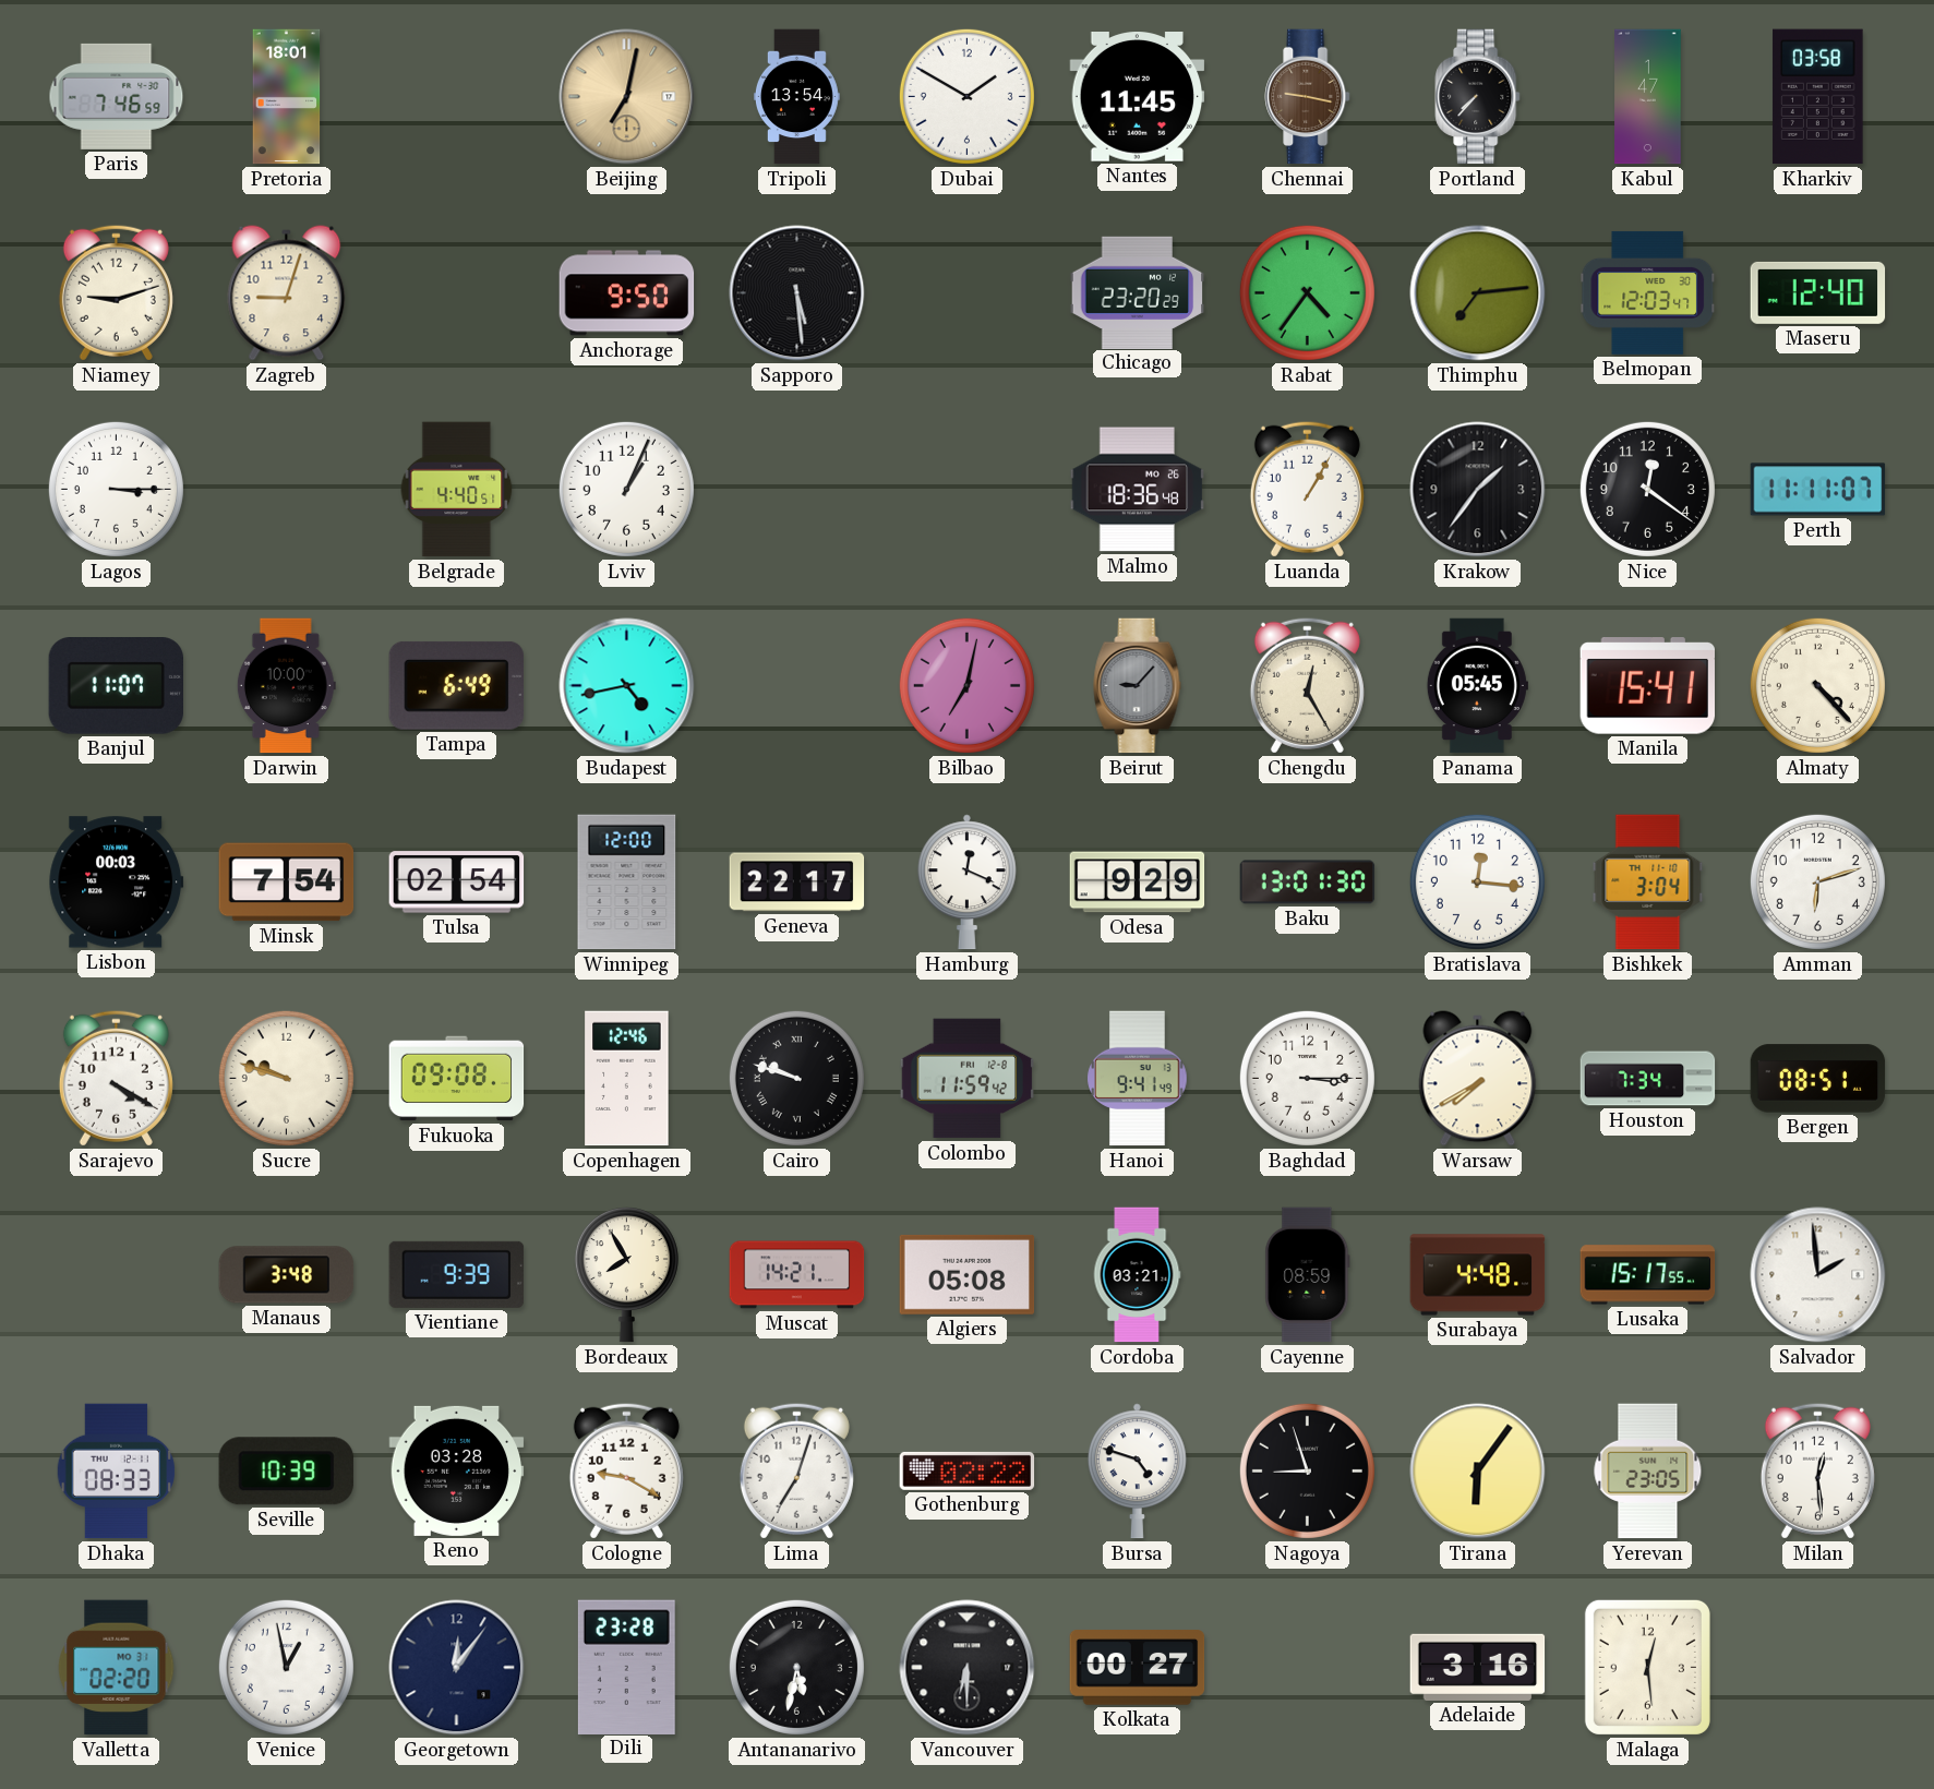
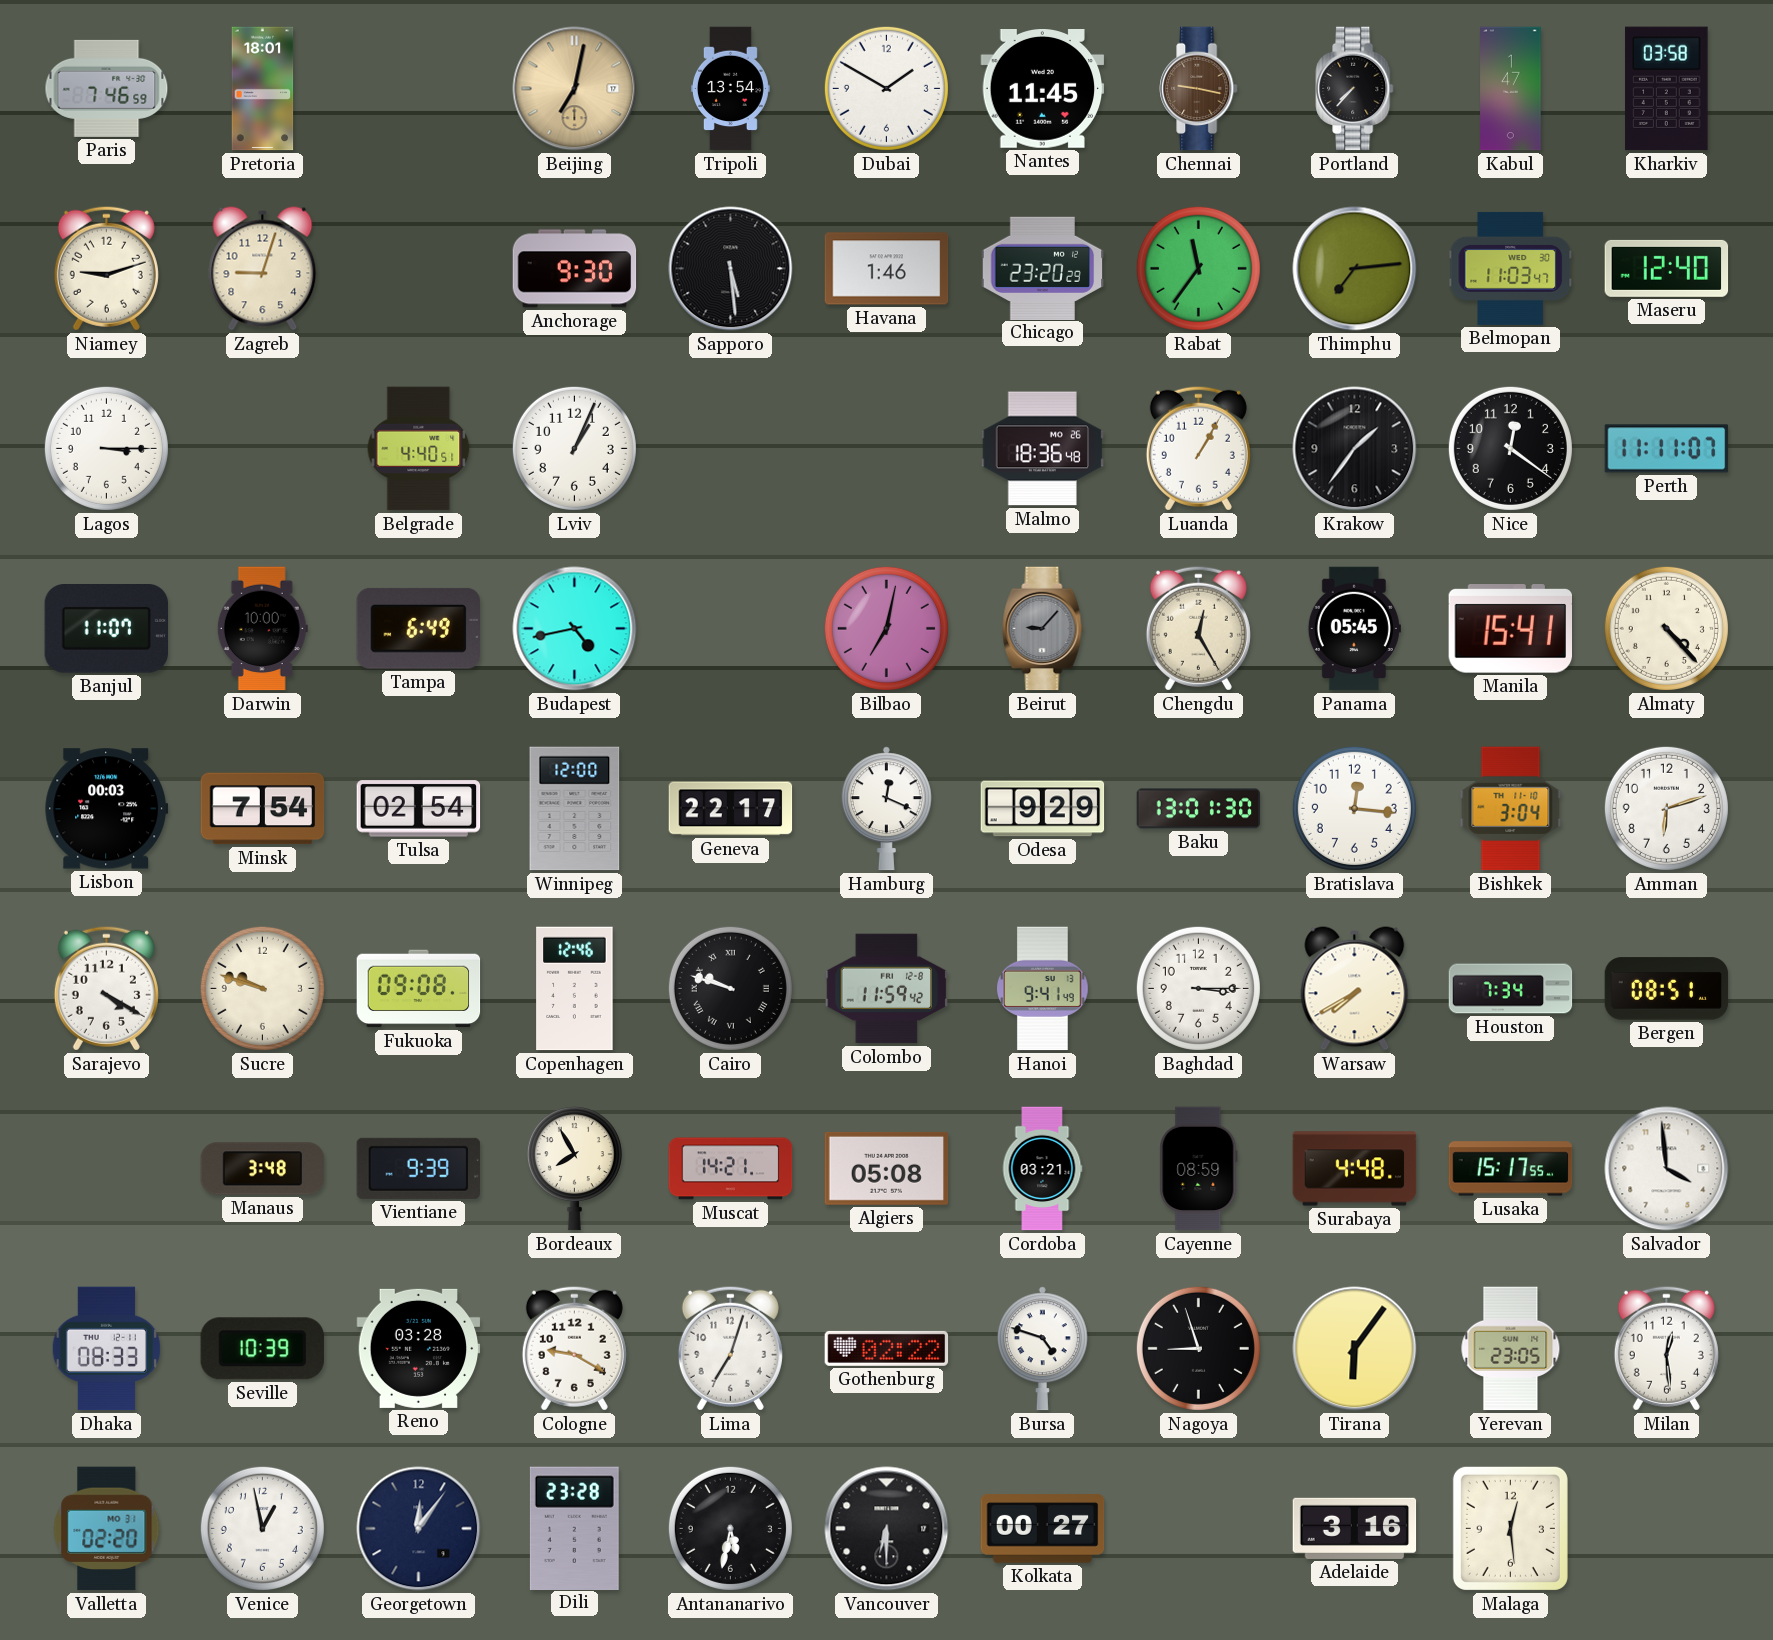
Anchorage: 9:50 -> 9:30 (575, 269)
Havana: none -> 1:46 (887, 269)
Rabat: 4:36 -> 11:36 (1198, 268)
Belmopan: 12:03 -> 11:03 (1511, 268)
Salvador: 1:59 -> 3:59 (1667, 1169)
